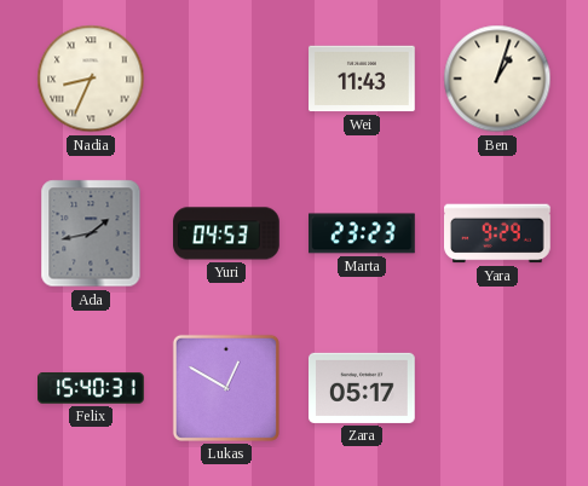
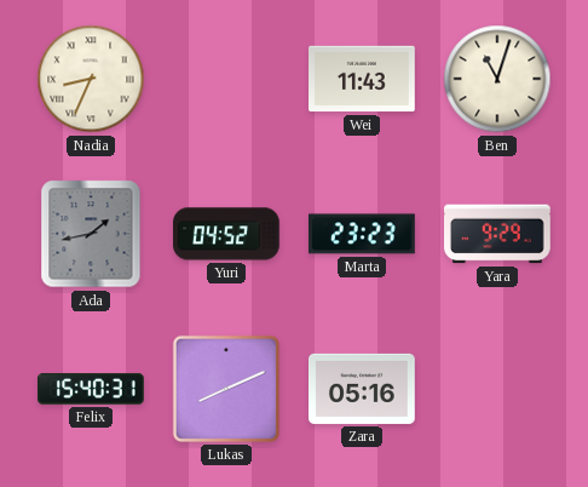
Ben: 1:03 -> 11:03 (497, 79)
Yuri: 04:53 -> 04:52 (226, 234)
Lukas: 12:50 -> 8:11 (226, 389)
Zara: 05:17 -> 05:16 (362, 389)
